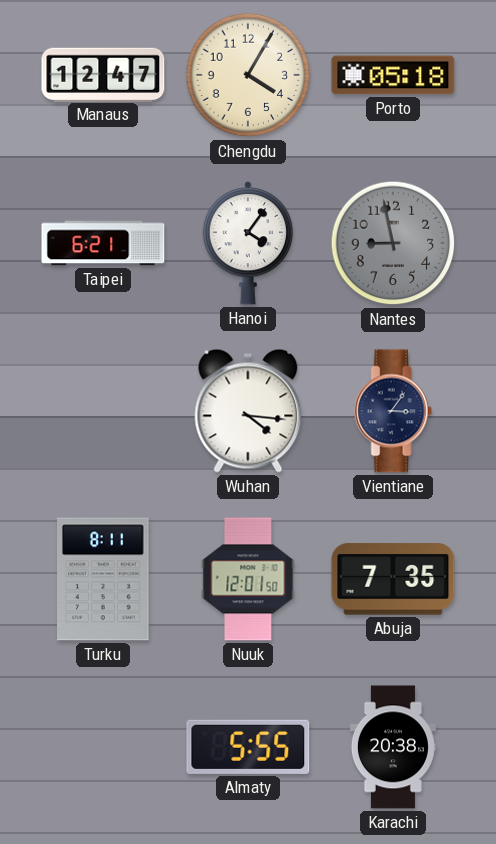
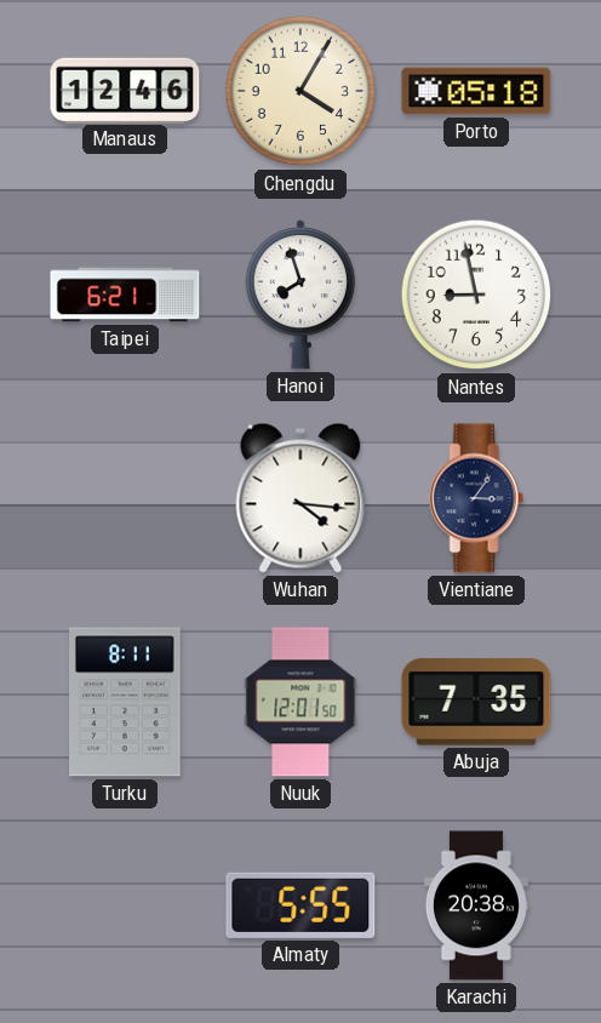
Manaus: 12:47 -> 12:46 (125, 90)
Hanoi: 4:06 -> 7:57 (300, 296)
Nantes dial: grey -> white (476, 295)
